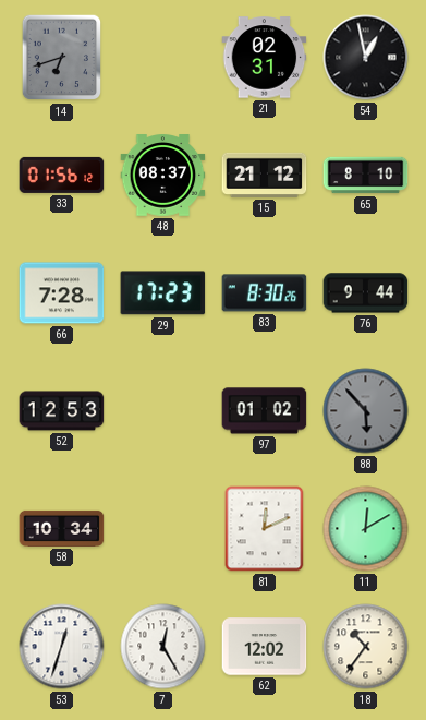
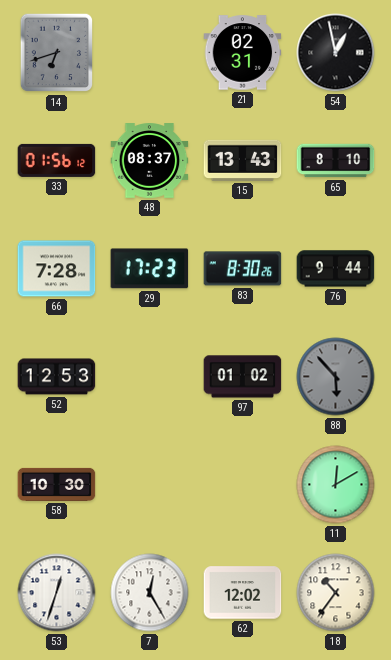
15: 21:12 -> 13:43 (243, 160)
58: 10:34 -> 10:30 (57, 484)
81: 12:11 -> none (265, 529)
